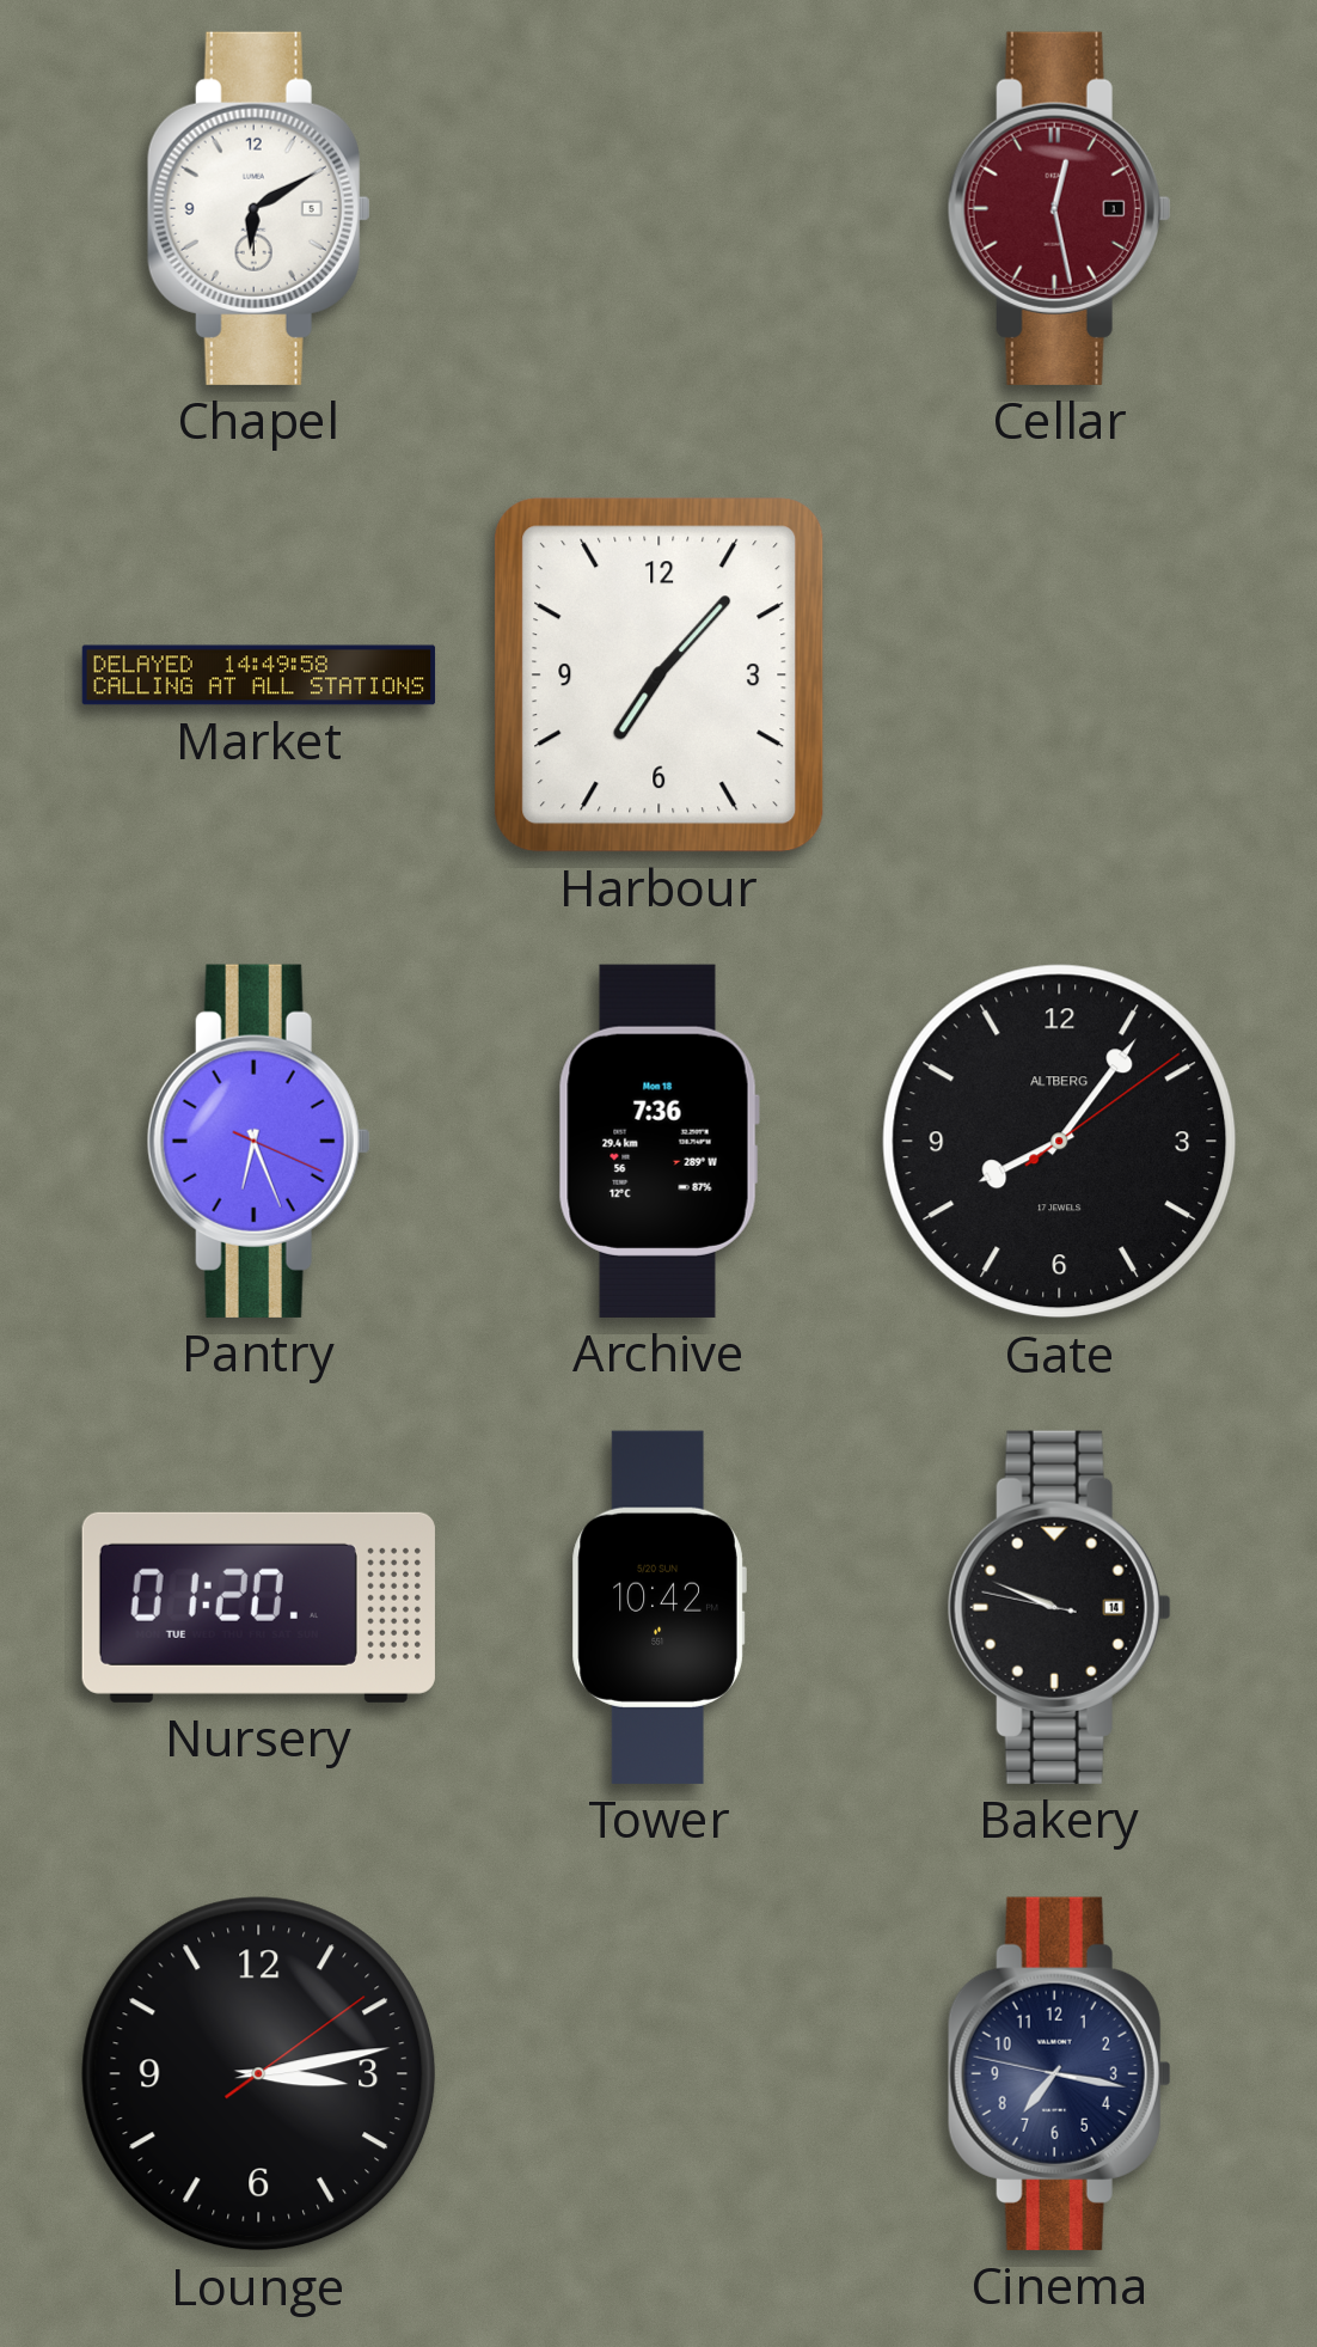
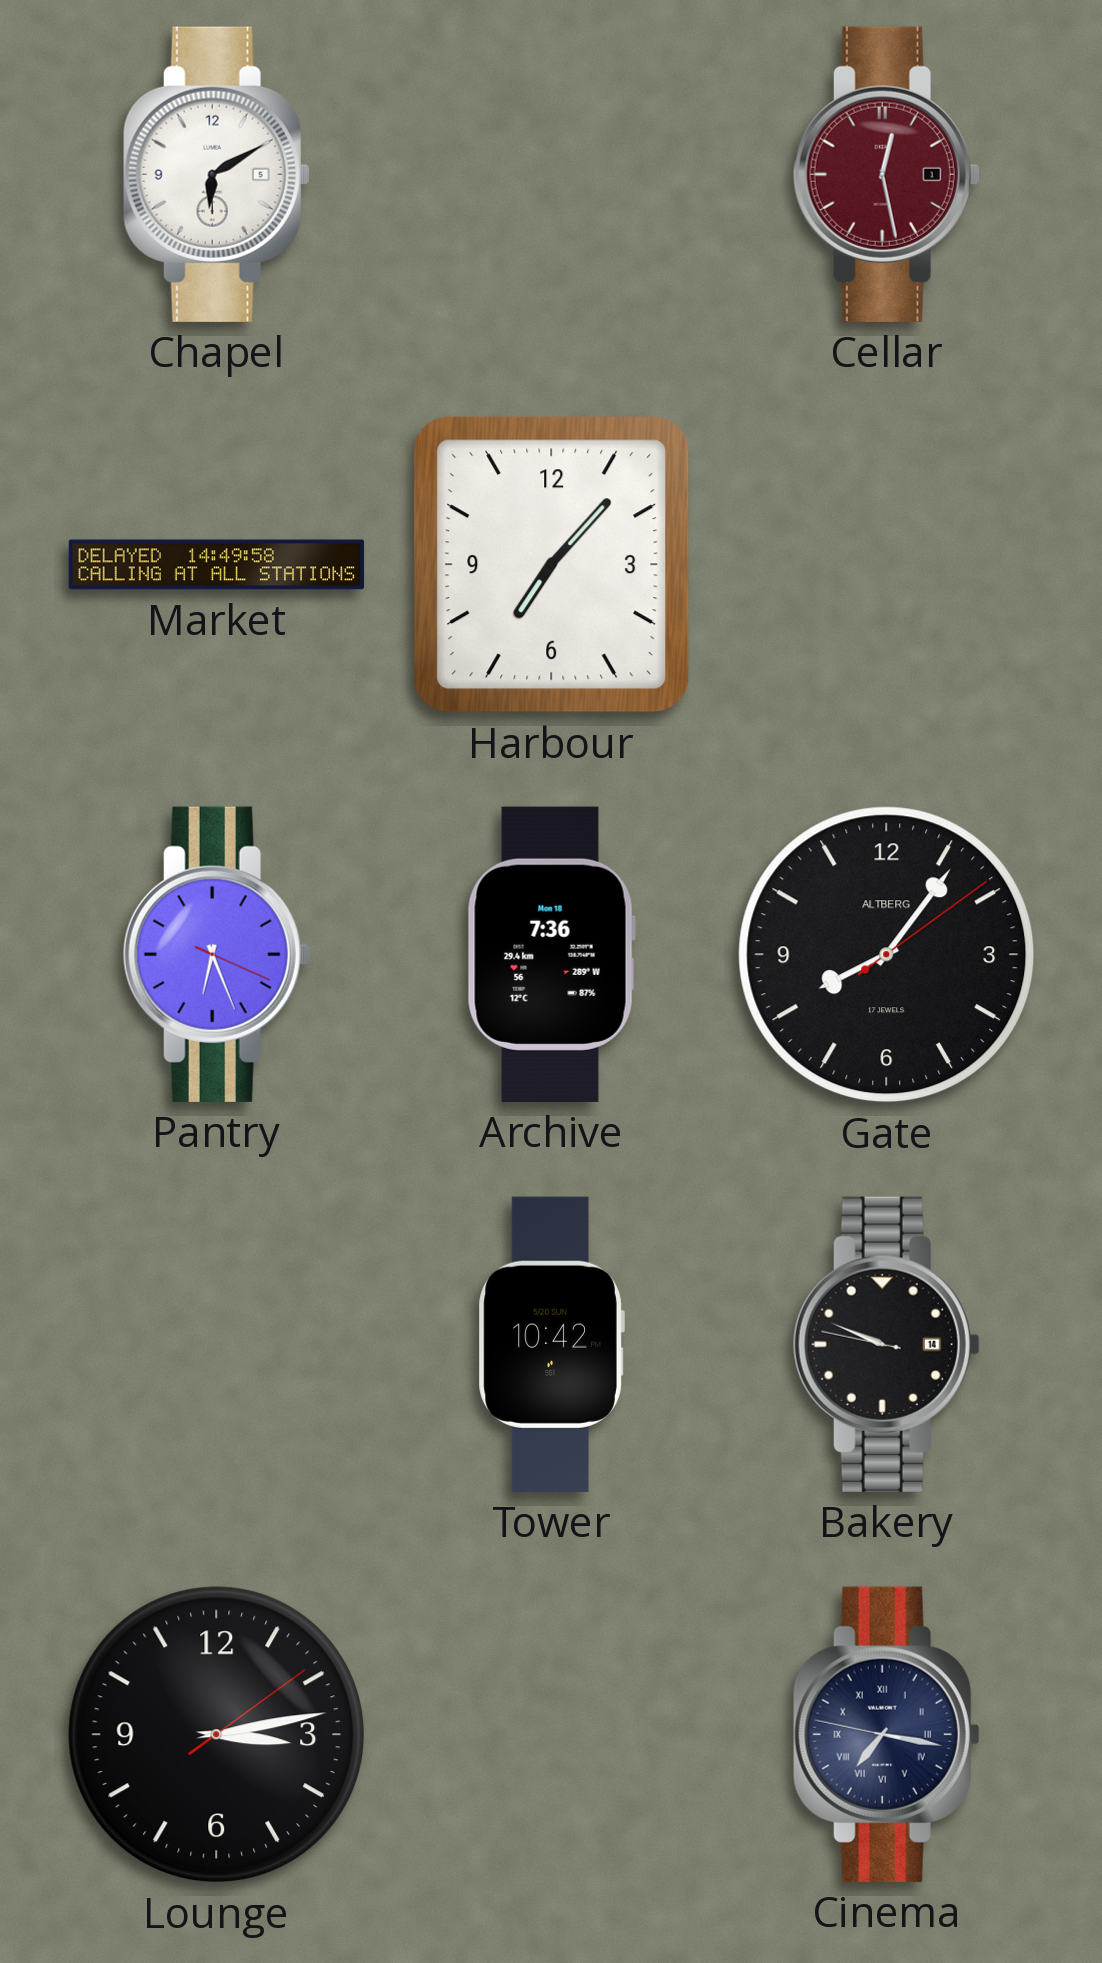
Nursery: 01:20 -> none (258, 1607)
Cinema numerals: Arabic -> Roman (886, 1734)
